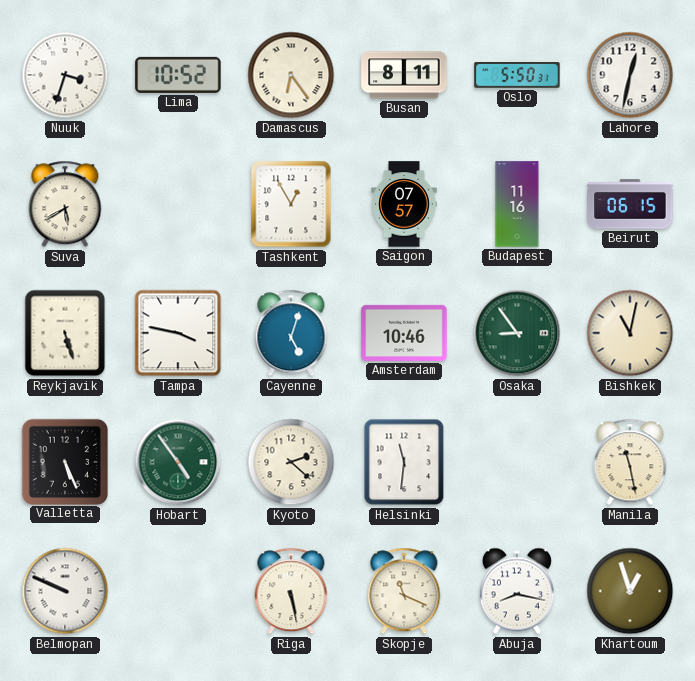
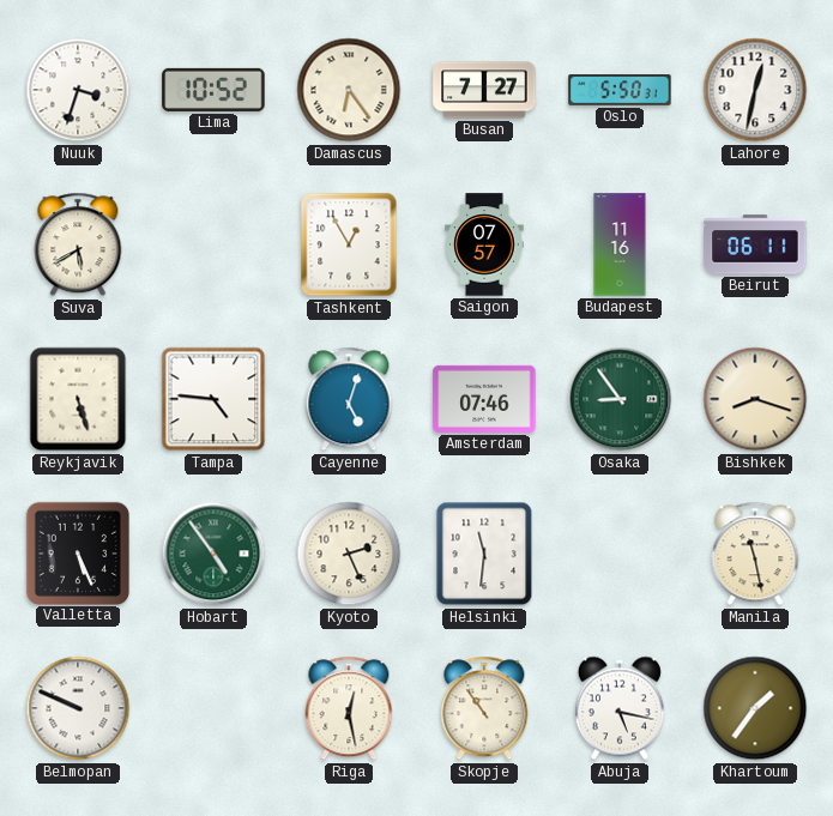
Busan: 8:11 -> 7:27 (484, 90)
Beirut: 06:15 -> 06:11 (755, 244)
Tampa: 3:47 -> 4:46 (213, 399)
Amsterdam: 10:46 -> 07:46 (484, 399)
Bishkek: 11:02 -> 8:18 (755, 399)
Kyoto: 2:22 -> 2:26 (349, 554)
Riga: 5:28 -> 12:28 (349, 708)
Skopje: 11:19 -> 10:54 (484, 708)
Abuja: 8:17 -> 5:17 (620, 708)
Khartoum: 12:57 -> 1:36 (755, 708)
